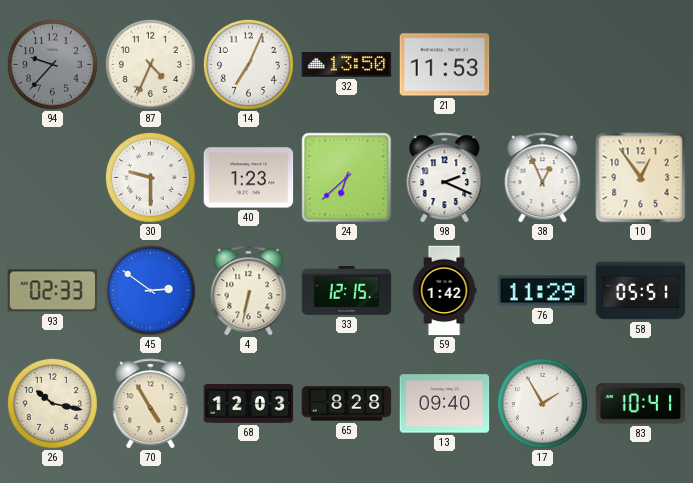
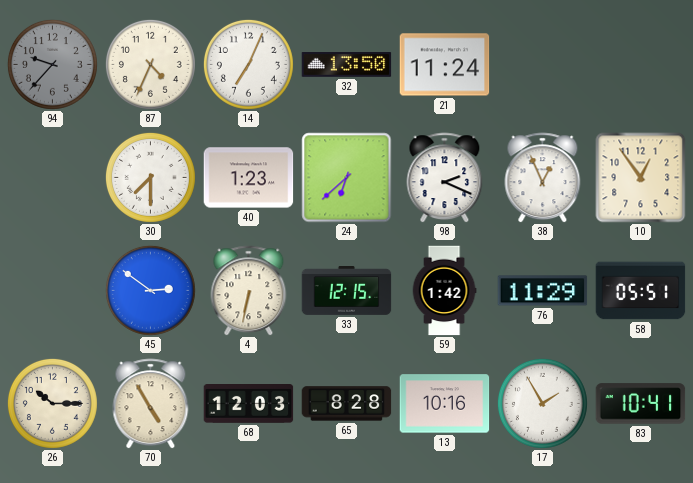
21: 11:53 -> 11:24 (445, 65)
30: 9:30 -> 7:30 (150, 177)
93: 02:33 -> none (53, 291)
26: 10:17 -> 10:15 (52, 403)
13: 09:40 -> 10:16 (445, 404)
